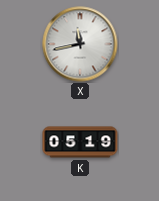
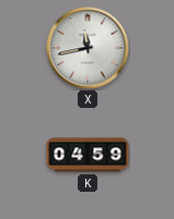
K: 05:19 -> 04:59 (88, 155)
